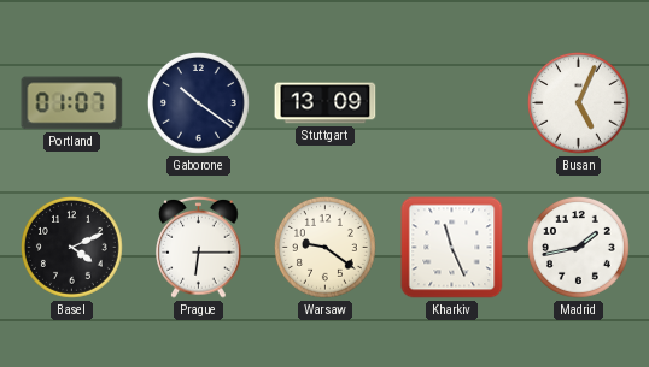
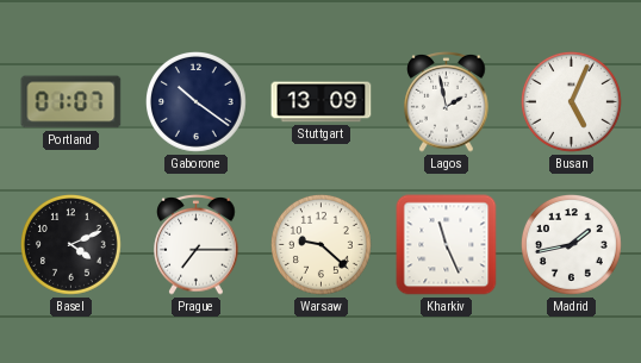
Lagos: none -> 1:58 (447, 102)
Prague: 6:15 -> 7:15 (197, 245)
Warsaw: 9:21 -> 9:22 (322, 245)
